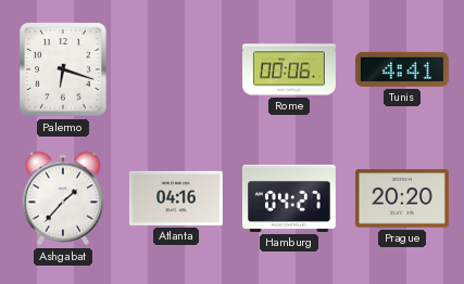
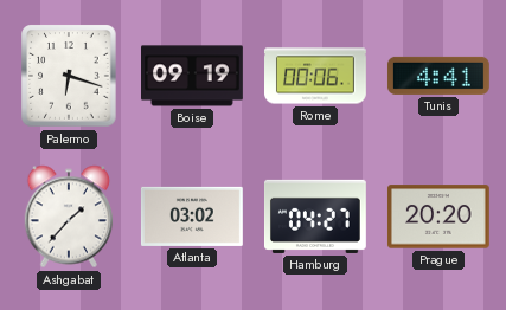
Boise: none -> 09:19 (193, 76)
Atlanta: 04:16 -> 03:02 (192, 217)
